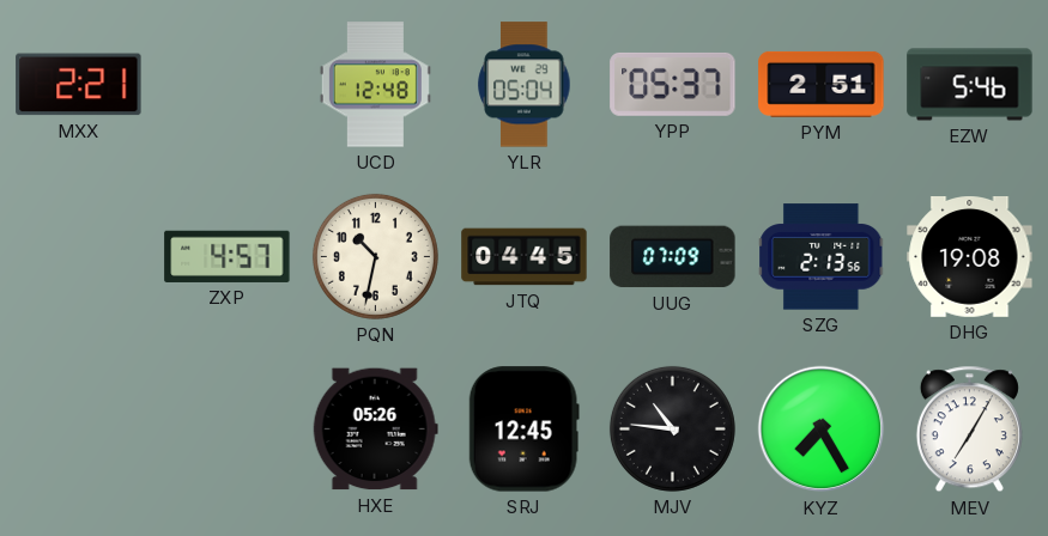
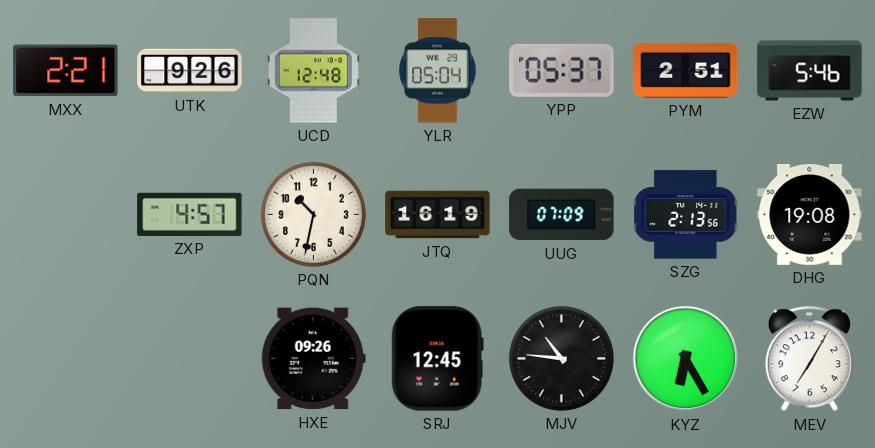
UTK: none -> 9:26 (190, 71)
JTQ: 04:45 -> 16:19 (438, 215)
HXE: 05:26 -> 09:26 (313, 359)
KYZ: 7:25 -> 6:25 (686, 359)
